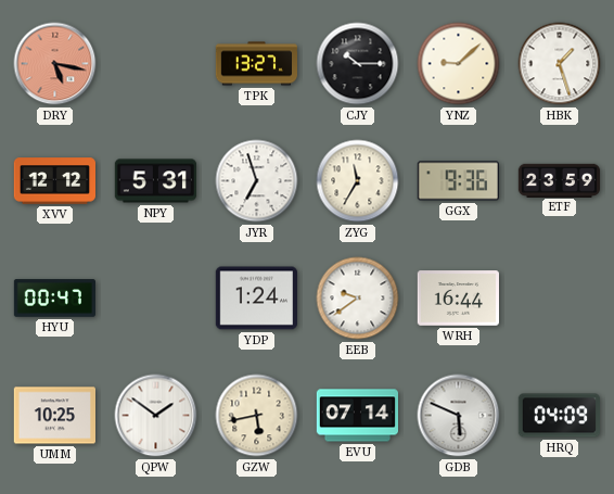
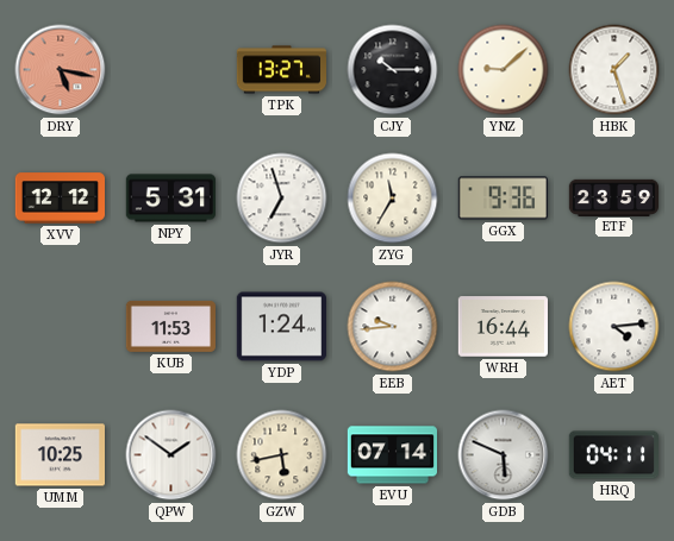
HYU: 00:47 -> none (55, 299)
KUB: none -> 11:53 (170, 326)
EEB: 9:39 -> 9:44 (393, 327)
AET: none -> 4:14 (614, 327)
HRQ: 04:09 -> 04:11 (613, 455)
